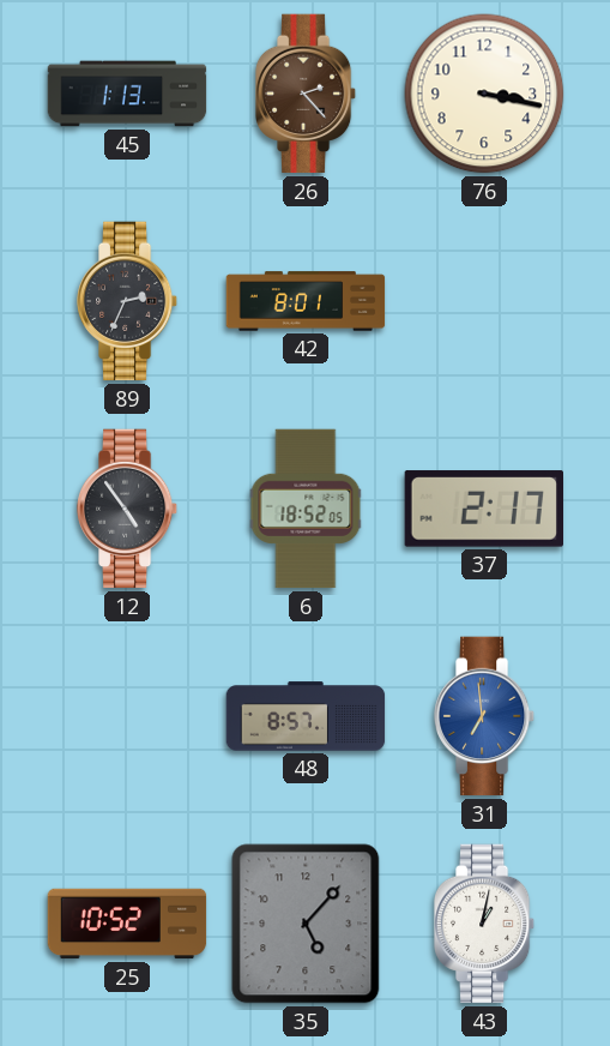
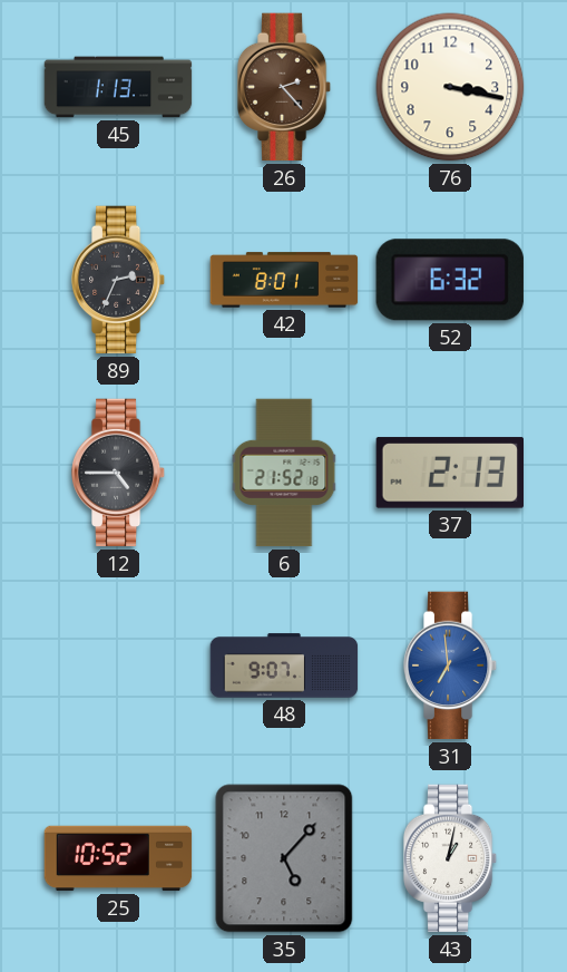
52: none -> 6:32 (450, 280)
12: 4:54 -> 4:45 (118, 473)
6: 18:52 -> 21:52 (284, 473)
37: 2:17 -> 2:13 (449, 473)
48: 8:57 -> 9:07 (284, 665)
